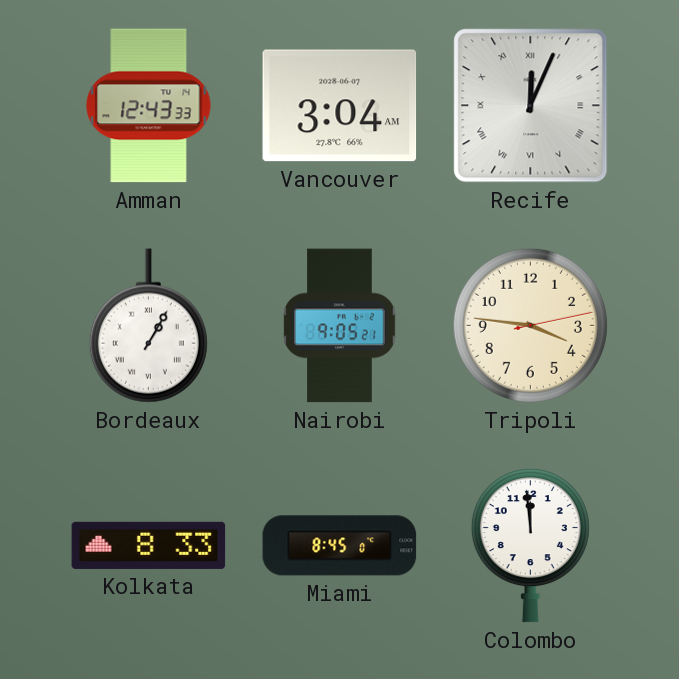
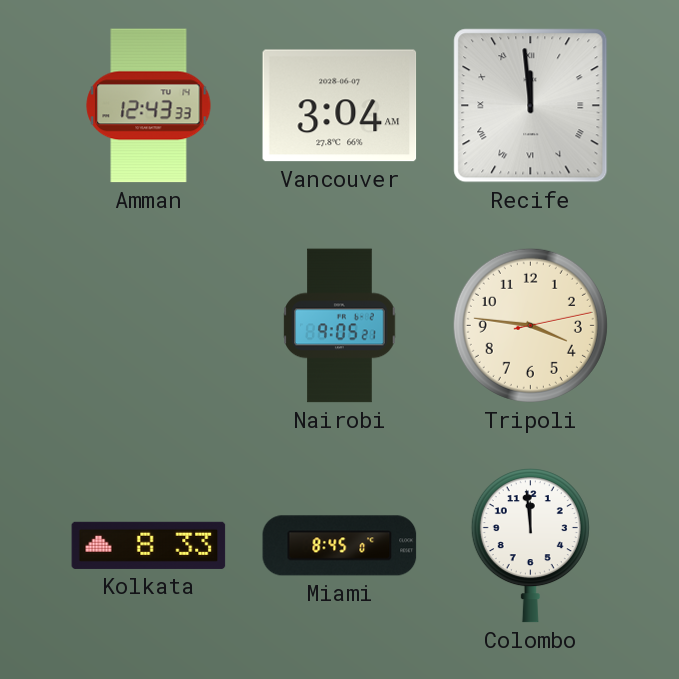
Recife: 12:04 -> 11:59 (531, 106)
Bordeaux: 1:05 -> none (148, 326)
